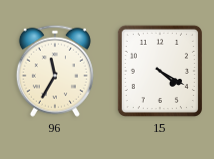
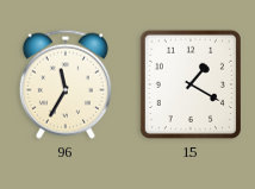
15: 4:20 -> 1:20 (191, 84)
